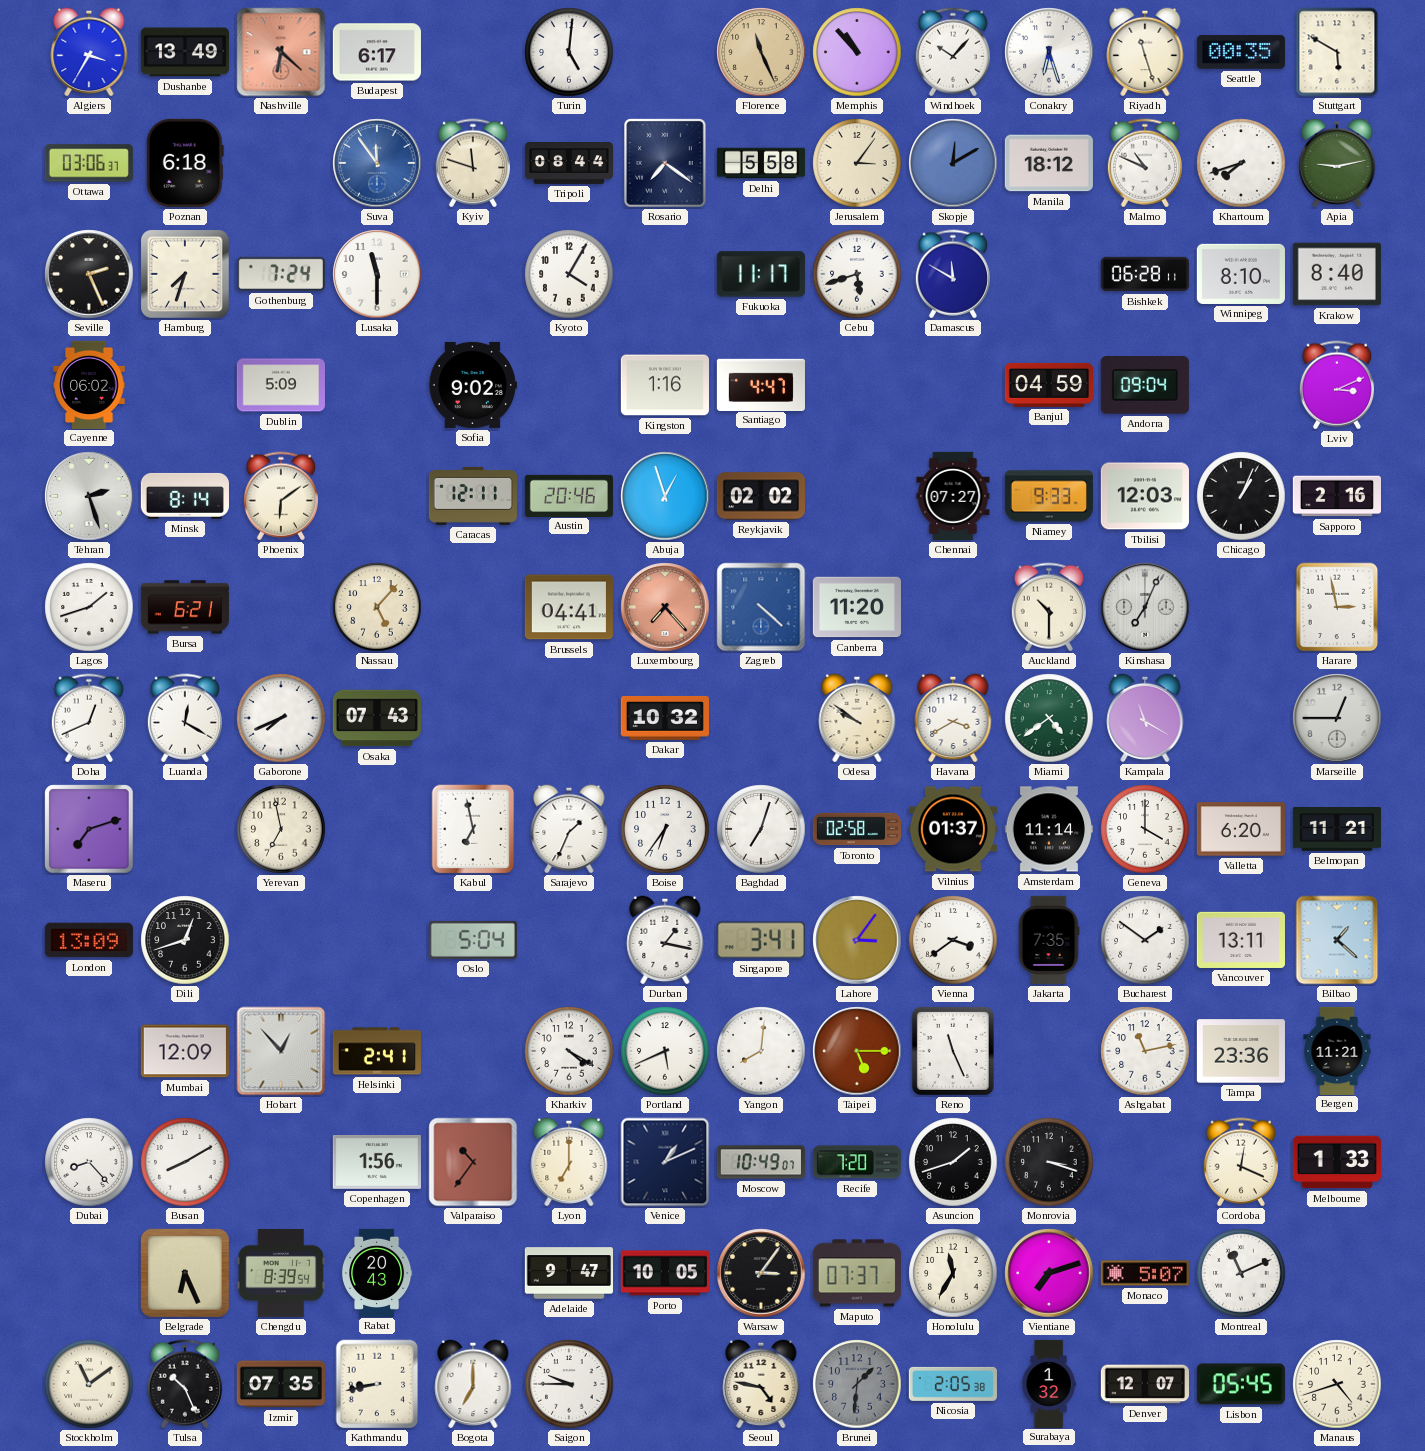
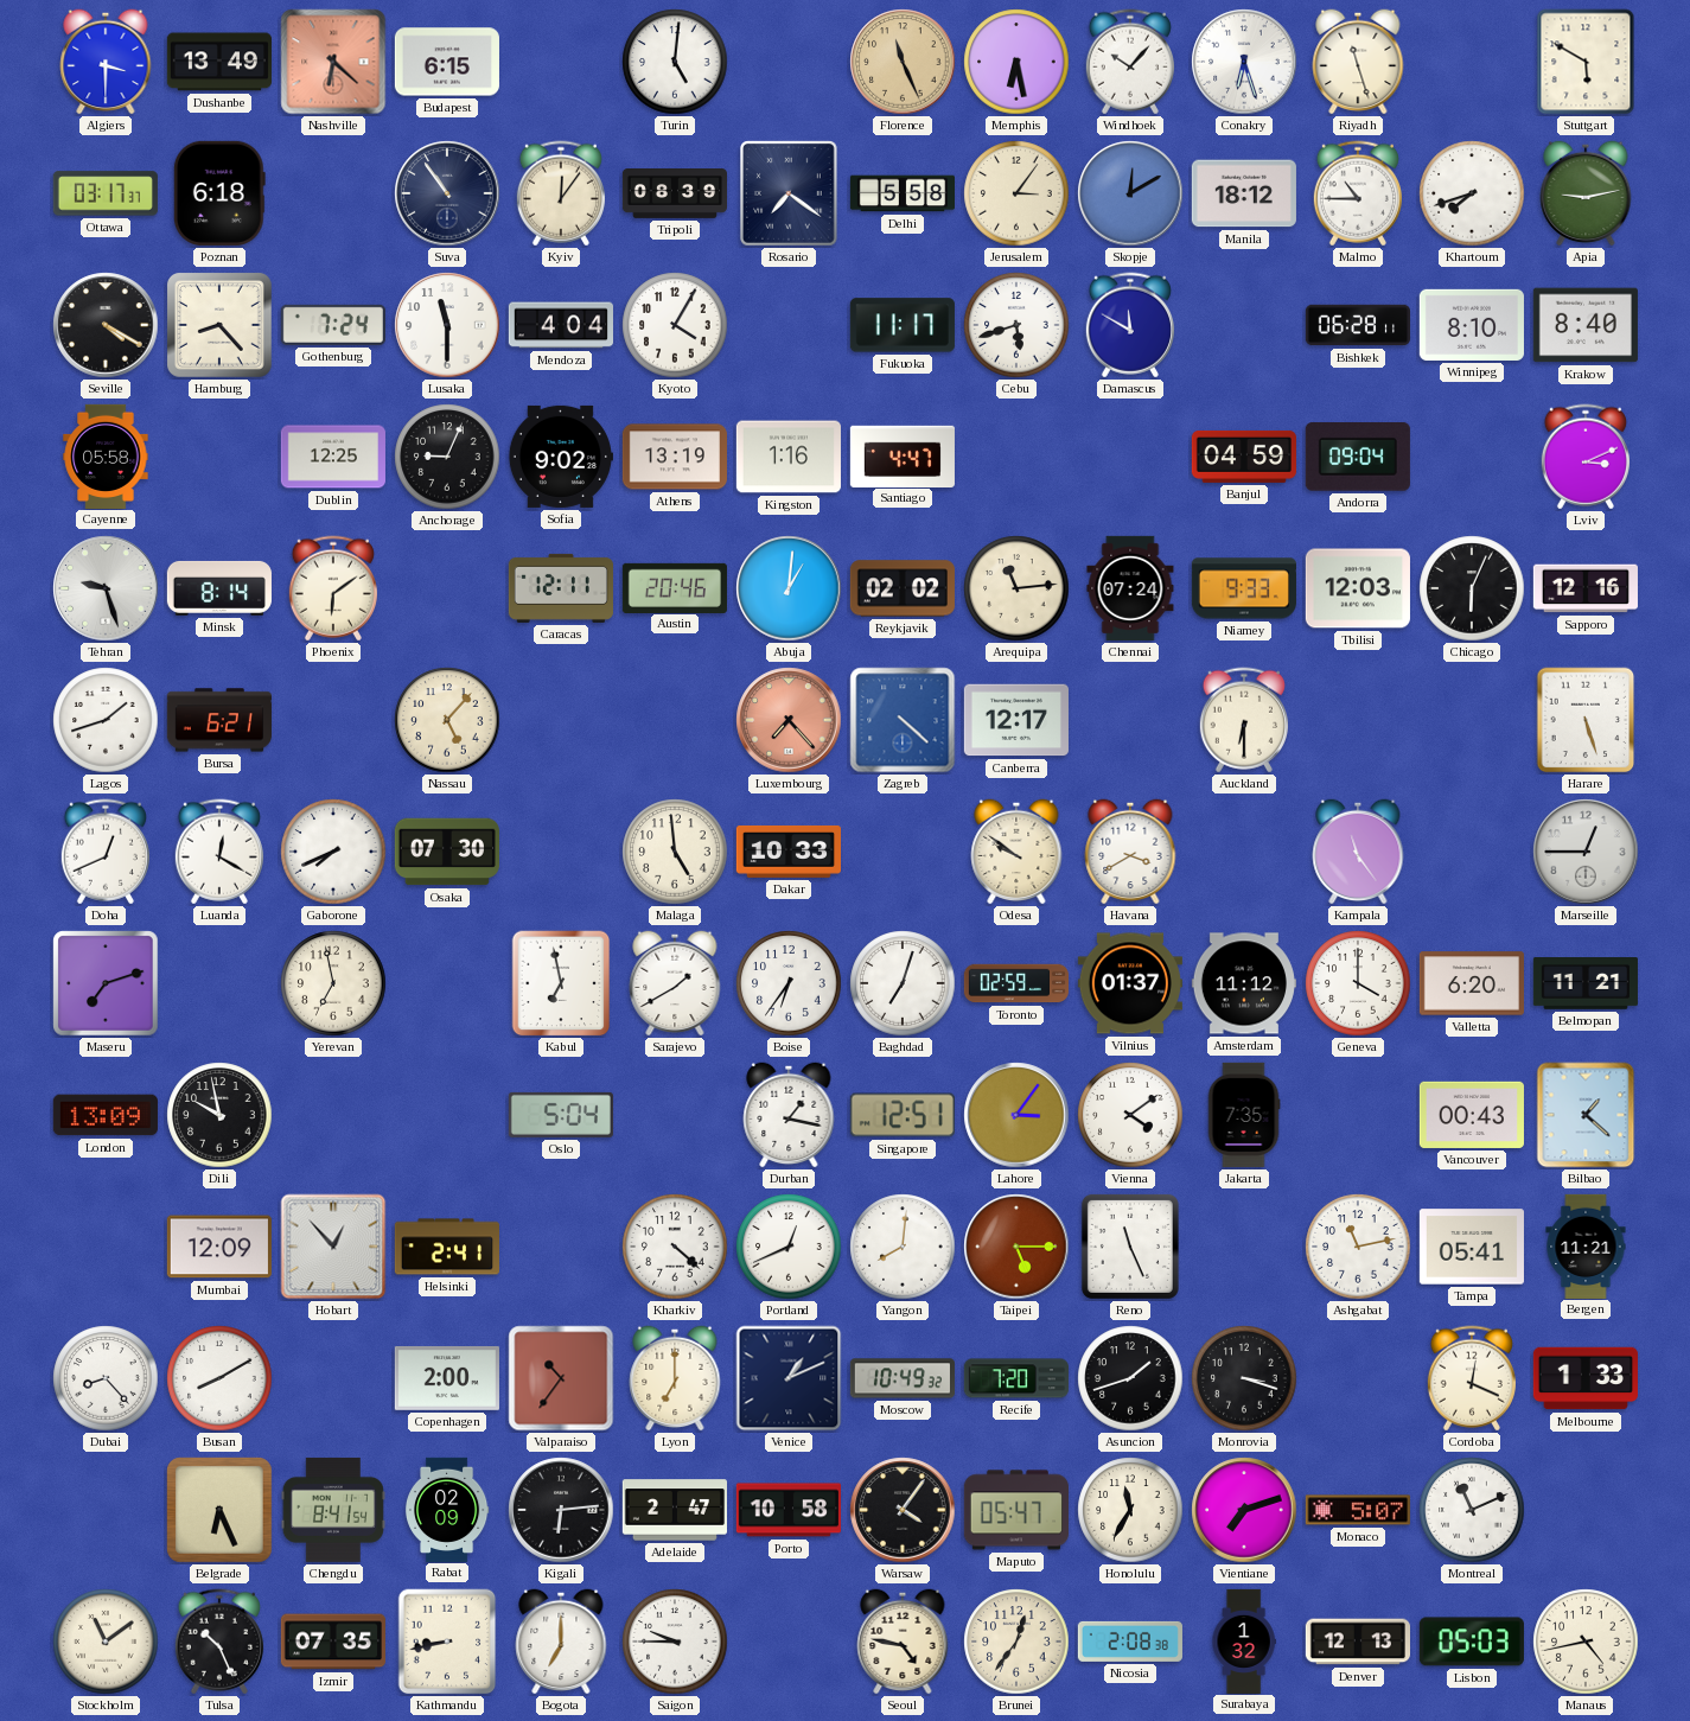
Algiers: 3:35 -> 3:30 (106, 62)
Budapest: 6:17 -> 6:15 (447, 62)
Memphis: 10:53 -> 6:28 (1016, 62)
Seattle: 00:35 -> none (1241, 52)
Ottawa: 03:06 -> 03:17 (106, 193)
Suva: 11:54 -> 10:54 (447, 193)
Suva dial: blue -> navy (447, 193)
Kyiv: 11:48 -> 12:06 (561, 193)
Tripoli: 08:44 -> 08:39 (674, 195)
Malmo: 10:49 -> 10:45 (1358, 193)
Seville: 2:26 -> 4:20 (106, 325)
Hamburg: 7:33 -> 8:23 (221, 326)
Mendoza: none -> 4:04 (560, 325)
Cayenne: 06:02 -> 05:58 (106, 455)
Dublin: 5:09 -> 12:25 (333, 457)
Anchorage: none -> 9:04 (447, 457)
Athens: none -> 13:19 (675, 457)
Tehran: 2:27 -> 9:27 (106, 588)
Abuja: 12:57 -> 1:01 (789, 588)
Arequipa: none -> 11:14 (1016, 588)
Chennai: 07:27 -> 07:24 (1130, 588)
Chicago: 1:04 -> 6:04 (1472, 588)
Sapporo: 2:16 -> 12:16 (1586, 588)
Brussels: 04:41 -> none (569, 607)
Canberra: 11:20 -> 12:17 (1016, 720)
Auckland: 10:30 -> 6:30 (1244, 720)
Kinshasa: 7:04 -> none (1145, 607)
Harare: 2:58 -> 5:27 (1586, 720)
Osaka: 07:43 -> 07:30 (447, 852)
Malaga: none -> 4:59 (675, 852)
Dakar: 10:32 -> 10:33 (787, 852)
Miami: 4:39 -> none (1049, 718)
Kampala: 11:20 -> 11:24 (1358, 852)
Sarajevo: 1:34 -> 1:40 (675, 983)
Toronto: 02:58 -> 02:59 (1015, 983)
Amsterdam: 11:14 -> 11:12 (1244, 983)
Dili: 12:42 -> 9:58 (219, 1115)
Singapore: 3:41 -> 12:51 (903, 1115)
Vienna: 3:39 -> 4:09 (1130, 1115)
Bucharest: 1:51 -> none (1145, 940)
Vancouver: 13:11 -> 00:43 (1472, 1115)
Kharkiv: 4:20 -> 4:22 (675, 1247)
Portland: 5:41 -> 12:41 (789, 1247)
Tampa: 23:36 -> 05:41 (1472, 1247)
Copenhagen: 1:56 -> 2:00 (447, 1378)
Moscow: 10:49:07 -> 10:49:32 (903, 1378)
Chengdu: 8:39 -> 8:41 (333, 1510)
Rabat: 20:43 -> 02:09 (447, 1509)
Kigali: none -> 6:14 (561, 1510)
Adelaide: 9:47 -> 2:47 (674, 1510)
Porto: 10:05 -> 10:58 (789, 1510)
Warsaw: 3:06 -> 4:06 (903, 1510)
Maputo: 07:37 -> 05:47 (1016, 1510)
Brunei: 1:31 -> 12:36 (1016, 1642)
Brunei dial: grey -> cream (1016, 1642)
Nicosia: 2:05 -> 2:08 (1130, 1642)
Denver: 12:07 -> 12:13 (1357, 1642)
Lisbon: 05:45 -> 05:03 (1472, 1642)
Manaus: 4:42 -> 4:43 (1586, 1642)
